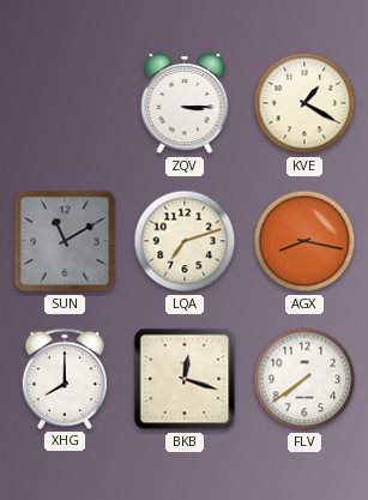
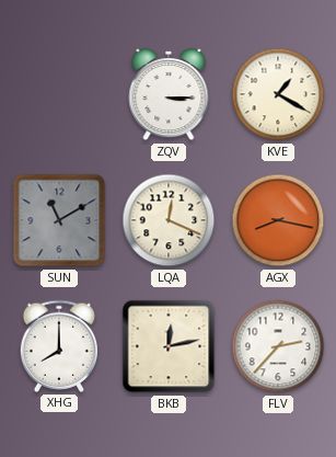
LQA: 7:12 -> 12:19 (169, 220)
BKB: 12:18 -> 12:13 (169, 346)
FLV: 7:39 -> 2:37 (278, 346)
